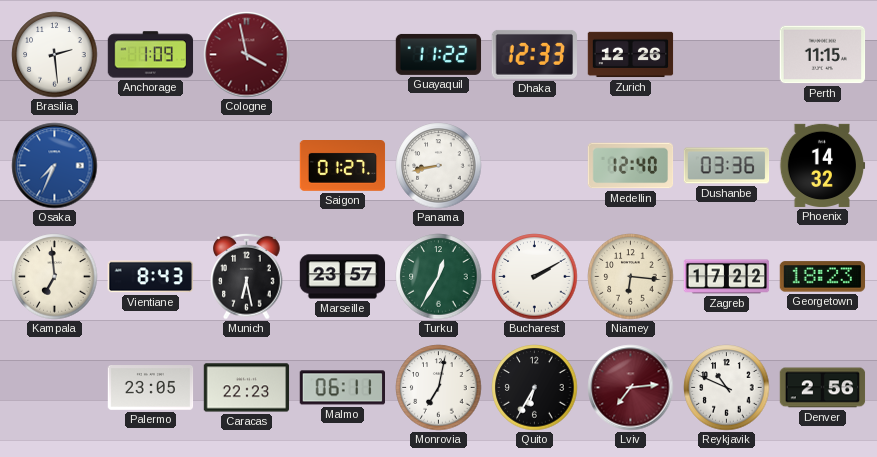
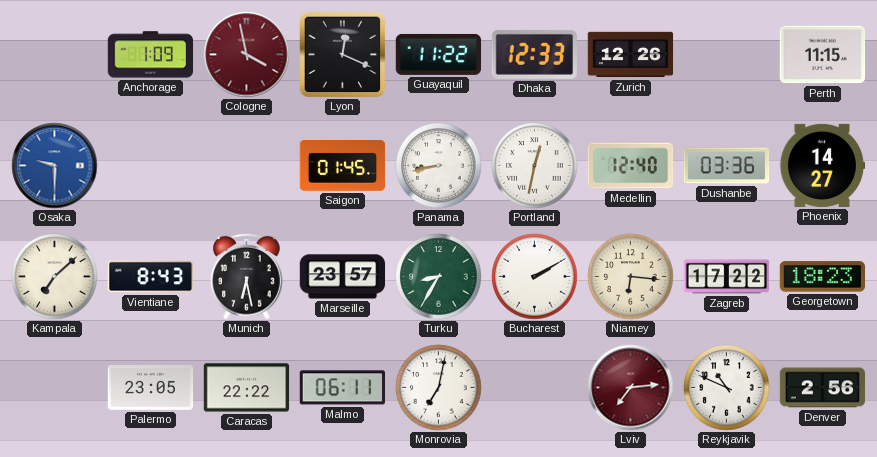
Brasilia: 2:29 -> none (55, 55)
Lyon: none -> 12:19 (343, 55)
Osaka: 7:34 -> 9:30 (55, 166)
Saigon: 01:27 -> 01:45 (343, 166)
Portland: none -> 12:32 (535, 166)
Phoenix: 14:32 -> 14:27 (822, 165)
Kampala: 6:59 -> 7:08 (55, 277)
Turku: 12:35 -> 8:35 (439, 277)
Caracas: 22:23 -> 22:22 (247, 388)
Quito: 6:35 -> none (535, 388)
